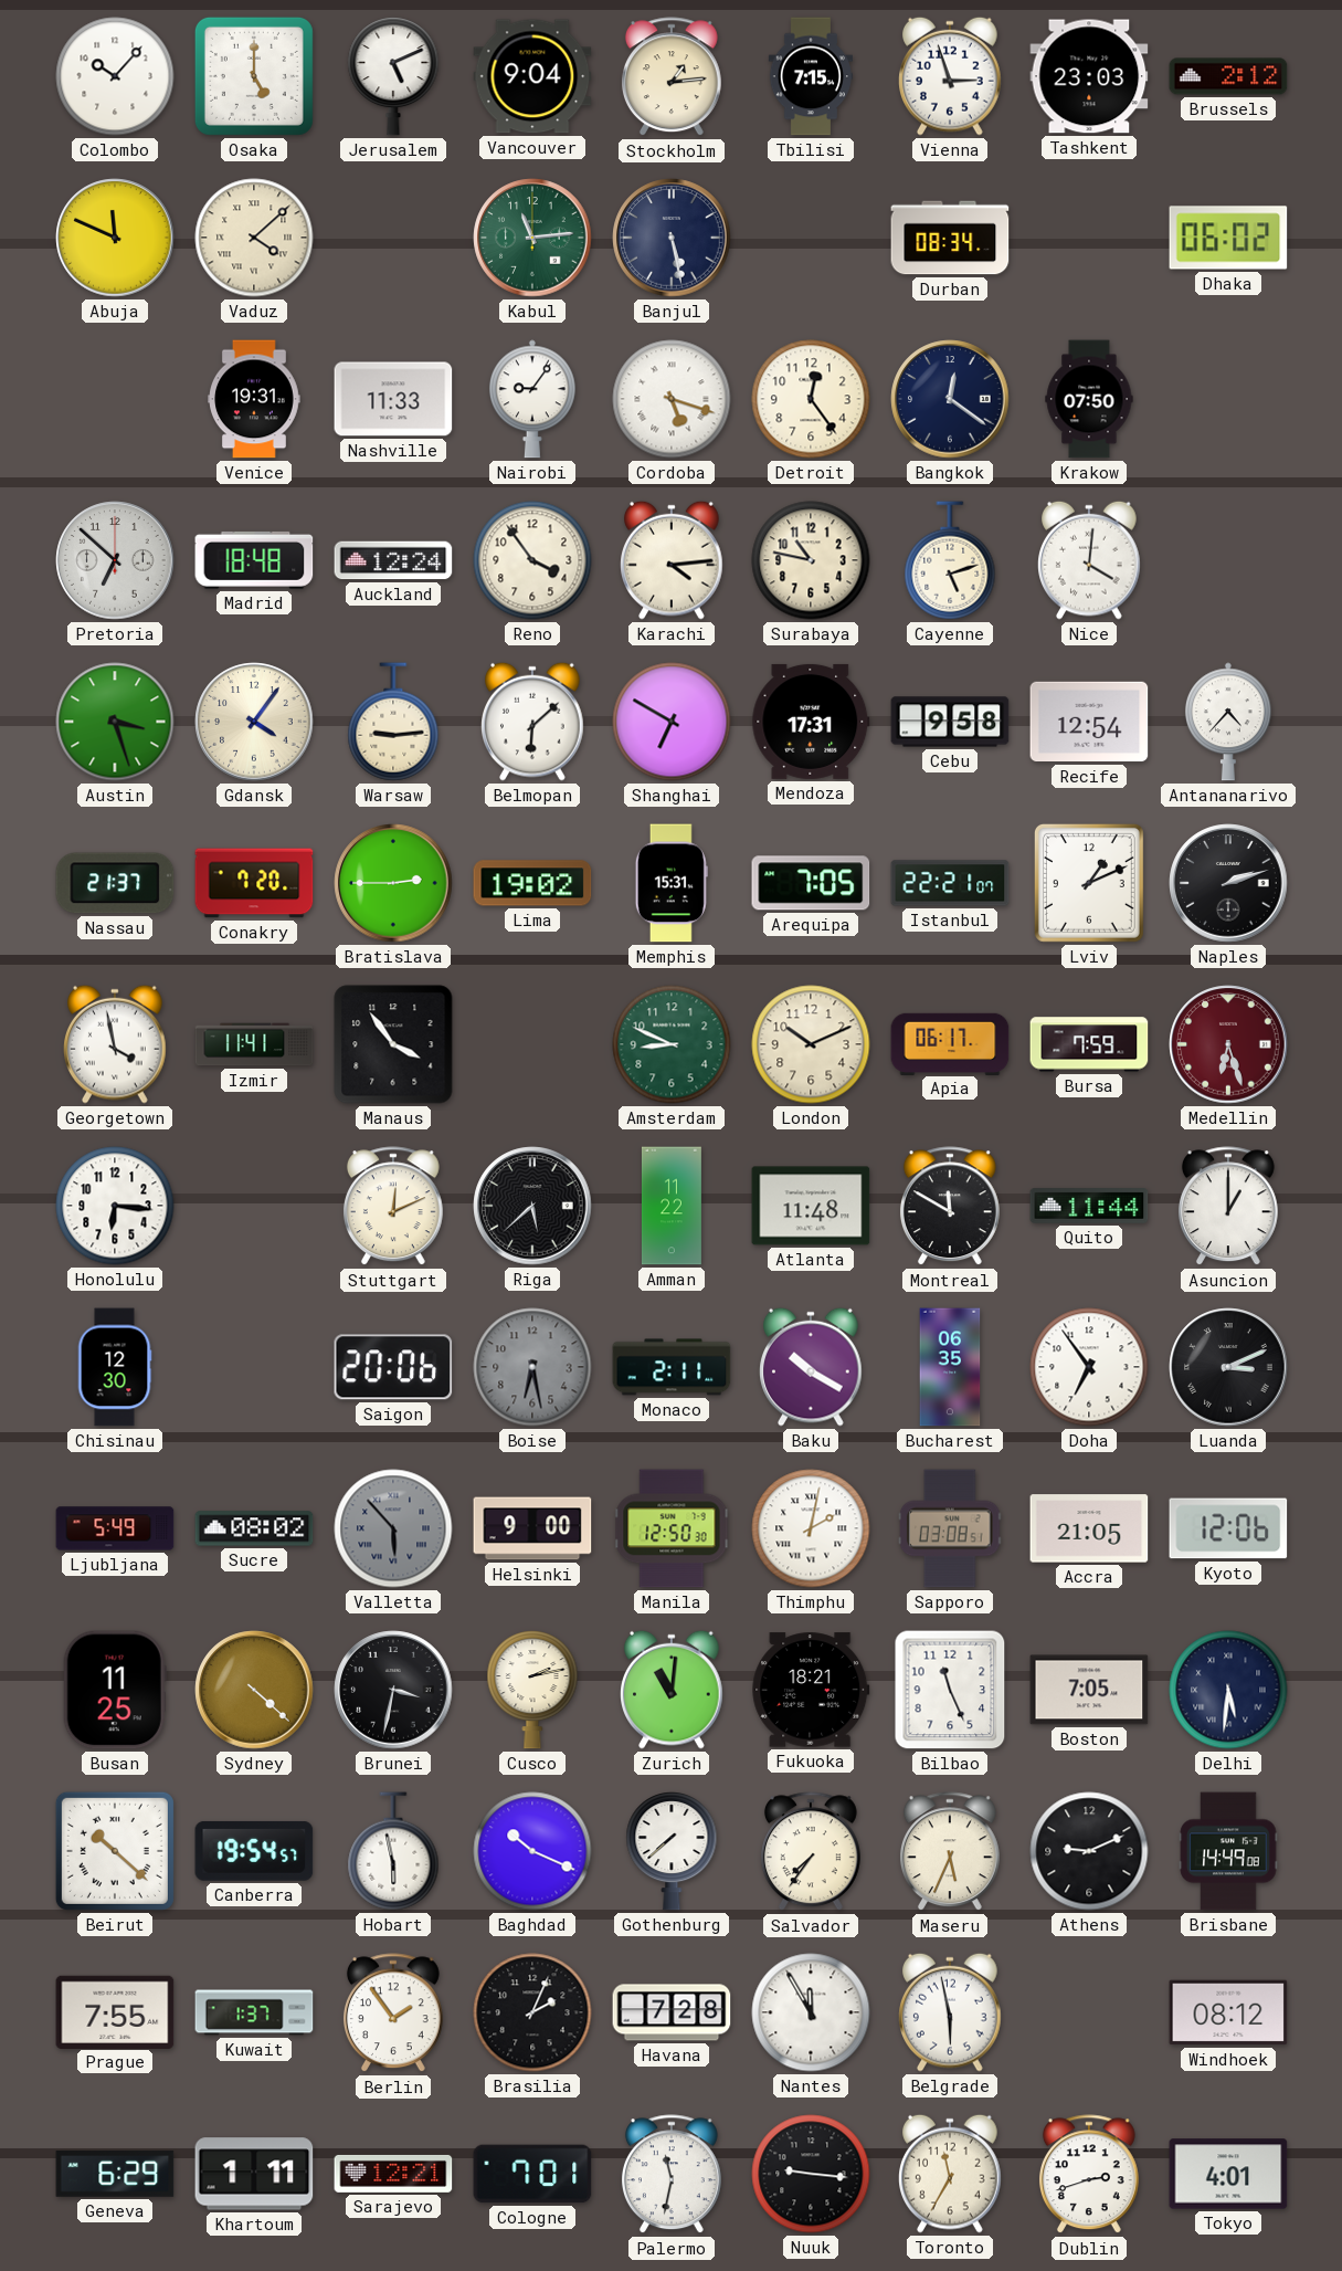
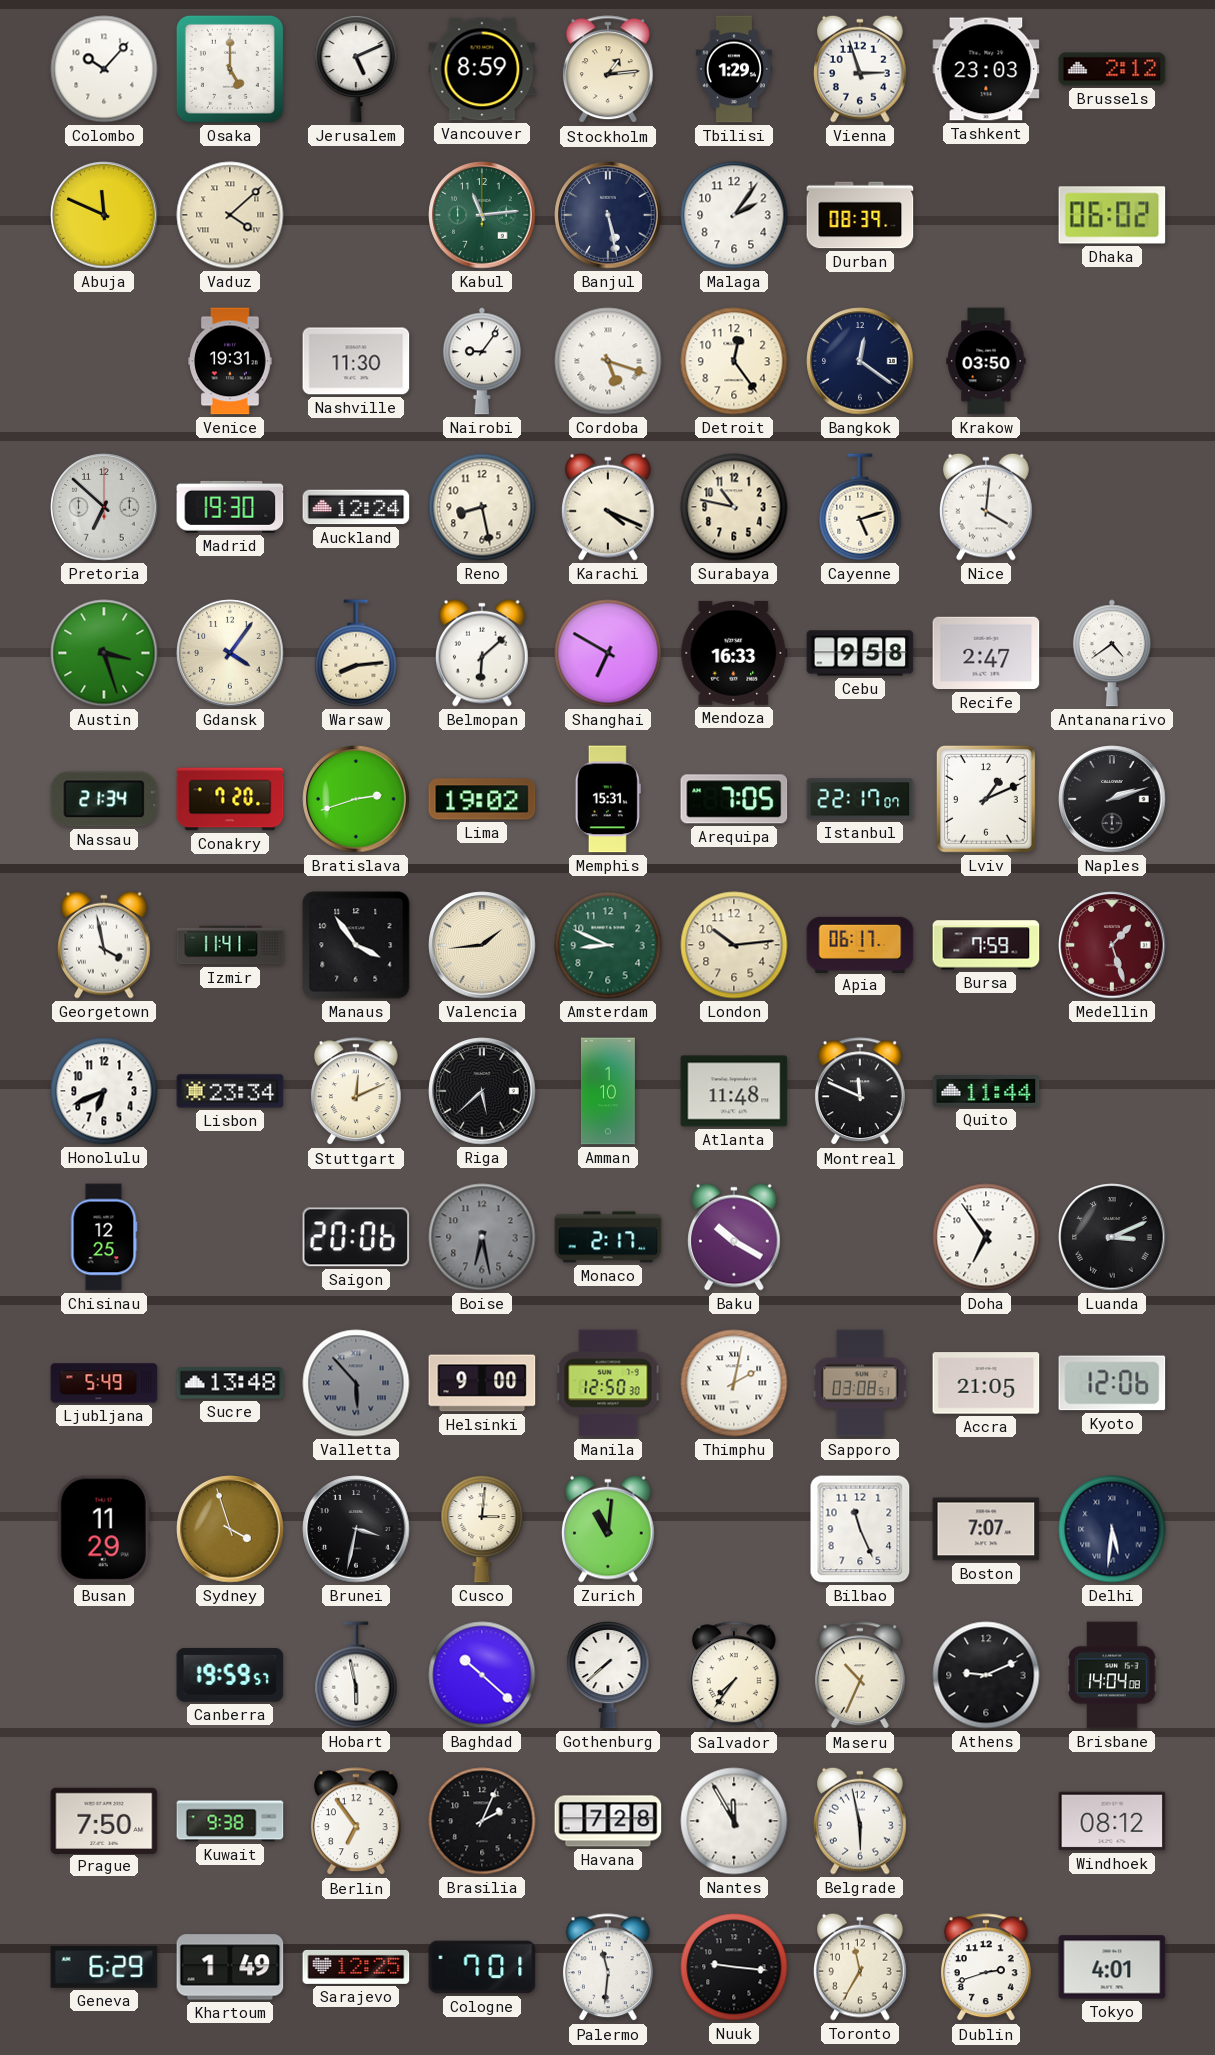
Vancouver: 9:04 -> 8:59 (482, 69)
Tbilisi: 7:15 -> 1:29 (733, 69)
Malaga: none -> 2:06 (734, 215)
Durban: 08:34 -> 08:39 (860, 215)
Nashville: 11:33 -> 11:30 (356, 361)
Krakow: 07:50 -> 03:50 (986, 361)
Madrid: 18:48 -> 19:30 (230, 507)
Reno: 3:54 -> 8:28 (482, 507)
Karachi: 4:14 -> 4:19 (608, 507)
Warsaw: 9:14 -> 8:14 (356, 653)
Mendoza: 17:31 -> 16:33 (734, 653)
Recife: 12:54 -> 2:47 (986, 653)
Antananarivo: 4:37 -> 4:39 (1112, 653)
Nassau: 21:37 -> 21:34 (104, 799)
Bratislava: 2:45 -> 2:42 (356, 799)
Istanbul: 22:21 -> 22:17 (860, 799)
Valencia: none -> 1:44 (482, 945)
London: 10:11 -> 10:14 (734, 945)
Medellin: 6:27 -> 1:27 (1112, 945)
Honolulu: 6:16 -> 6:41 (104, 1091)
Lisbon: none -> 23:34 (230, 1091)
Amman: 11:22 -> 1:10 (608, 1091)
Montreal: 11:50 -> 11:49 (860, 1092)
Asuncion: 1:00 -> none (1228, 1207)
Chisinau: 12:30 -> 12:25 (104, 1237)
Monaco: 2:11 -> 2:17 (608, 1237)
Bucharest: 06:35 -> none (950, 1367)
Sucre: 08:02 -> 13:48 (230, 1383)
Busan: 11:25 -> 11:29 (104, 1529)
Sydney: 4:22 -> 3:57 (230, 1529)
Cusco: 2:13 -> 3:01 (482, 1529)
Fukuoka: 18:21 -> none (811, 1690)
Boston: 7:05 -> 7:07 (986, 1529)
Beirut: 10:22 -> none (115, 1851)
Canberra: 19:54 -> 19:59 (230, 1675)
Baghdad: 10:19 -> 10:22 (482, 1675)
Maseru: 5:34 -> 10:34 (860, 1676)
Brisbane: 14:49 -> 14:04 (1112, 1675)
Prague: 7:55 -> 7:50 (104, 1820)
Kuwait: 1:37 -> 9:38 (230, 1821)
Berlin: 1:54 -> 6:54 (356, 1822)
Khartoum: 1:11 -> 1:49 (230, 1967)
Sarajevo: 12:21 -> 12:25 (356, 1967)
Palermo: 11:32 -> 11:31 (608, 1968)
